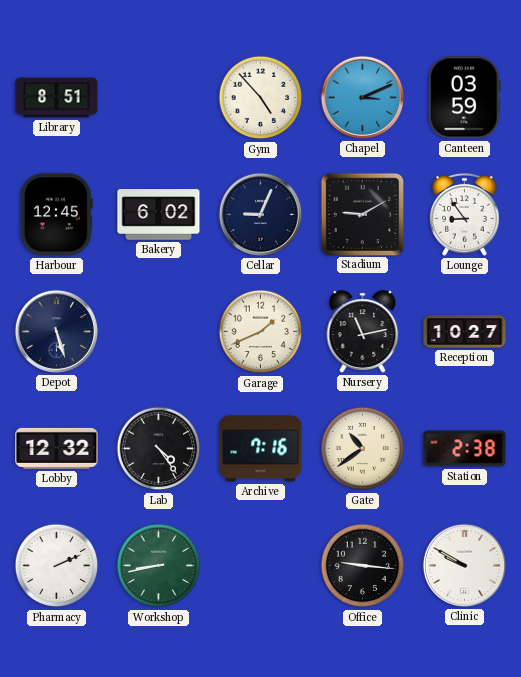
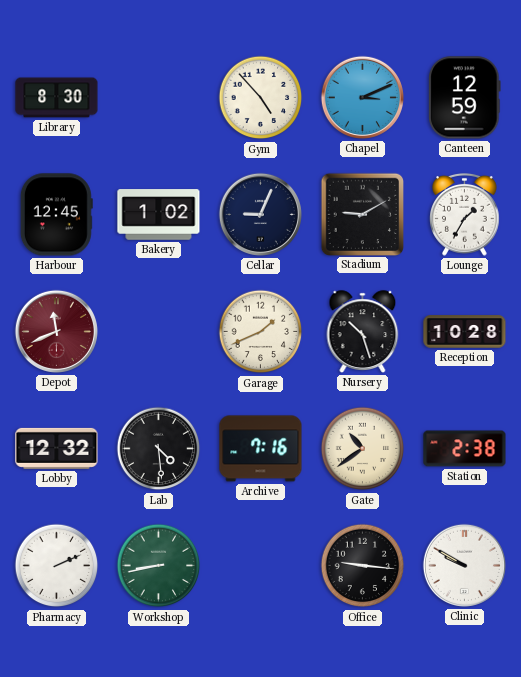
Library: 8:51 -> 8:30 (57, 98)
Canteen: 03:59 -> 12:59 (465, 98)
Bakery: 6:02 -> 1:02 (159, 215)
Lounge: 8:54 -> 1:35 (465, 215)
Depot: 5:27 -> 11:41 (56, 331)
Depot dial: navy -> burgundy (56, 331)
Nursery: 11:13 -> 10:27 (363, 332)
Reception: 10:27 -> 10:28 (465, 332)
Lab: 4:24 -> 4:29 (159, 449)
